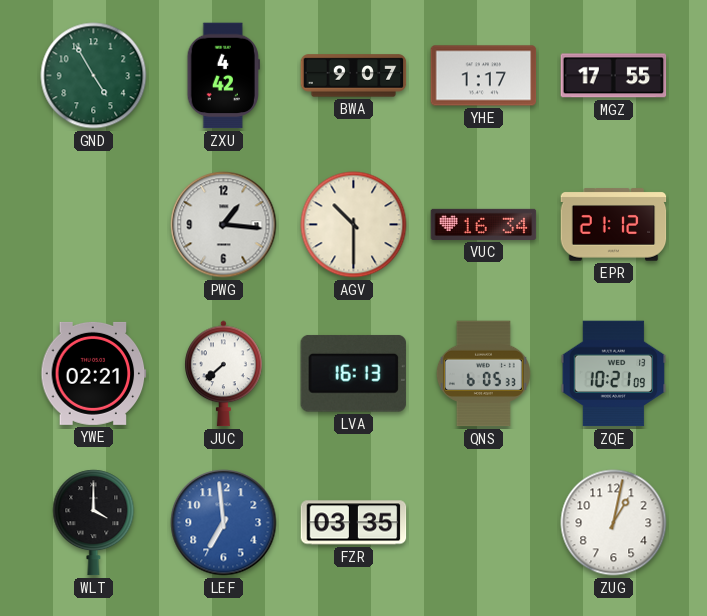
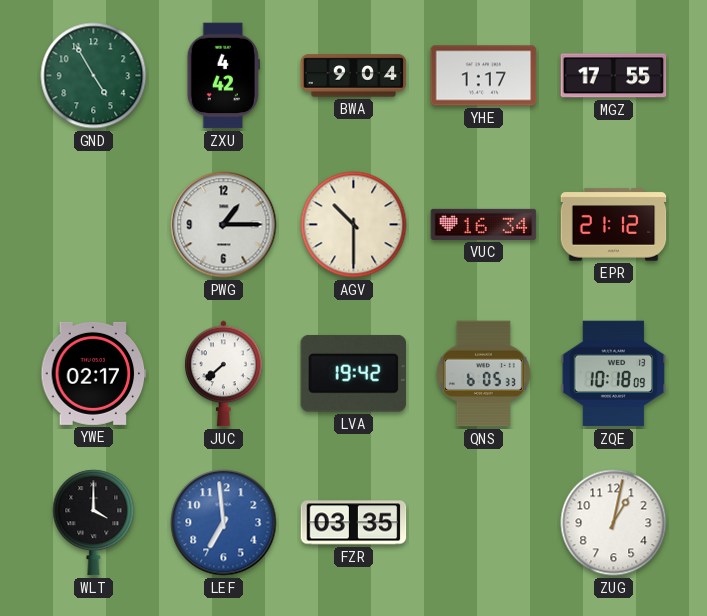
BWA: 9:07 -> 9:04 (354, 76)
PWG: 1:16 -> 1:15 (224, 225)
YWE: 02:21 -> 02:17 (94, 373)
LVA: 16:13 -> 19:42 (353, 373)
ZQE: 10:21 -> 10:18 (614, 374)
